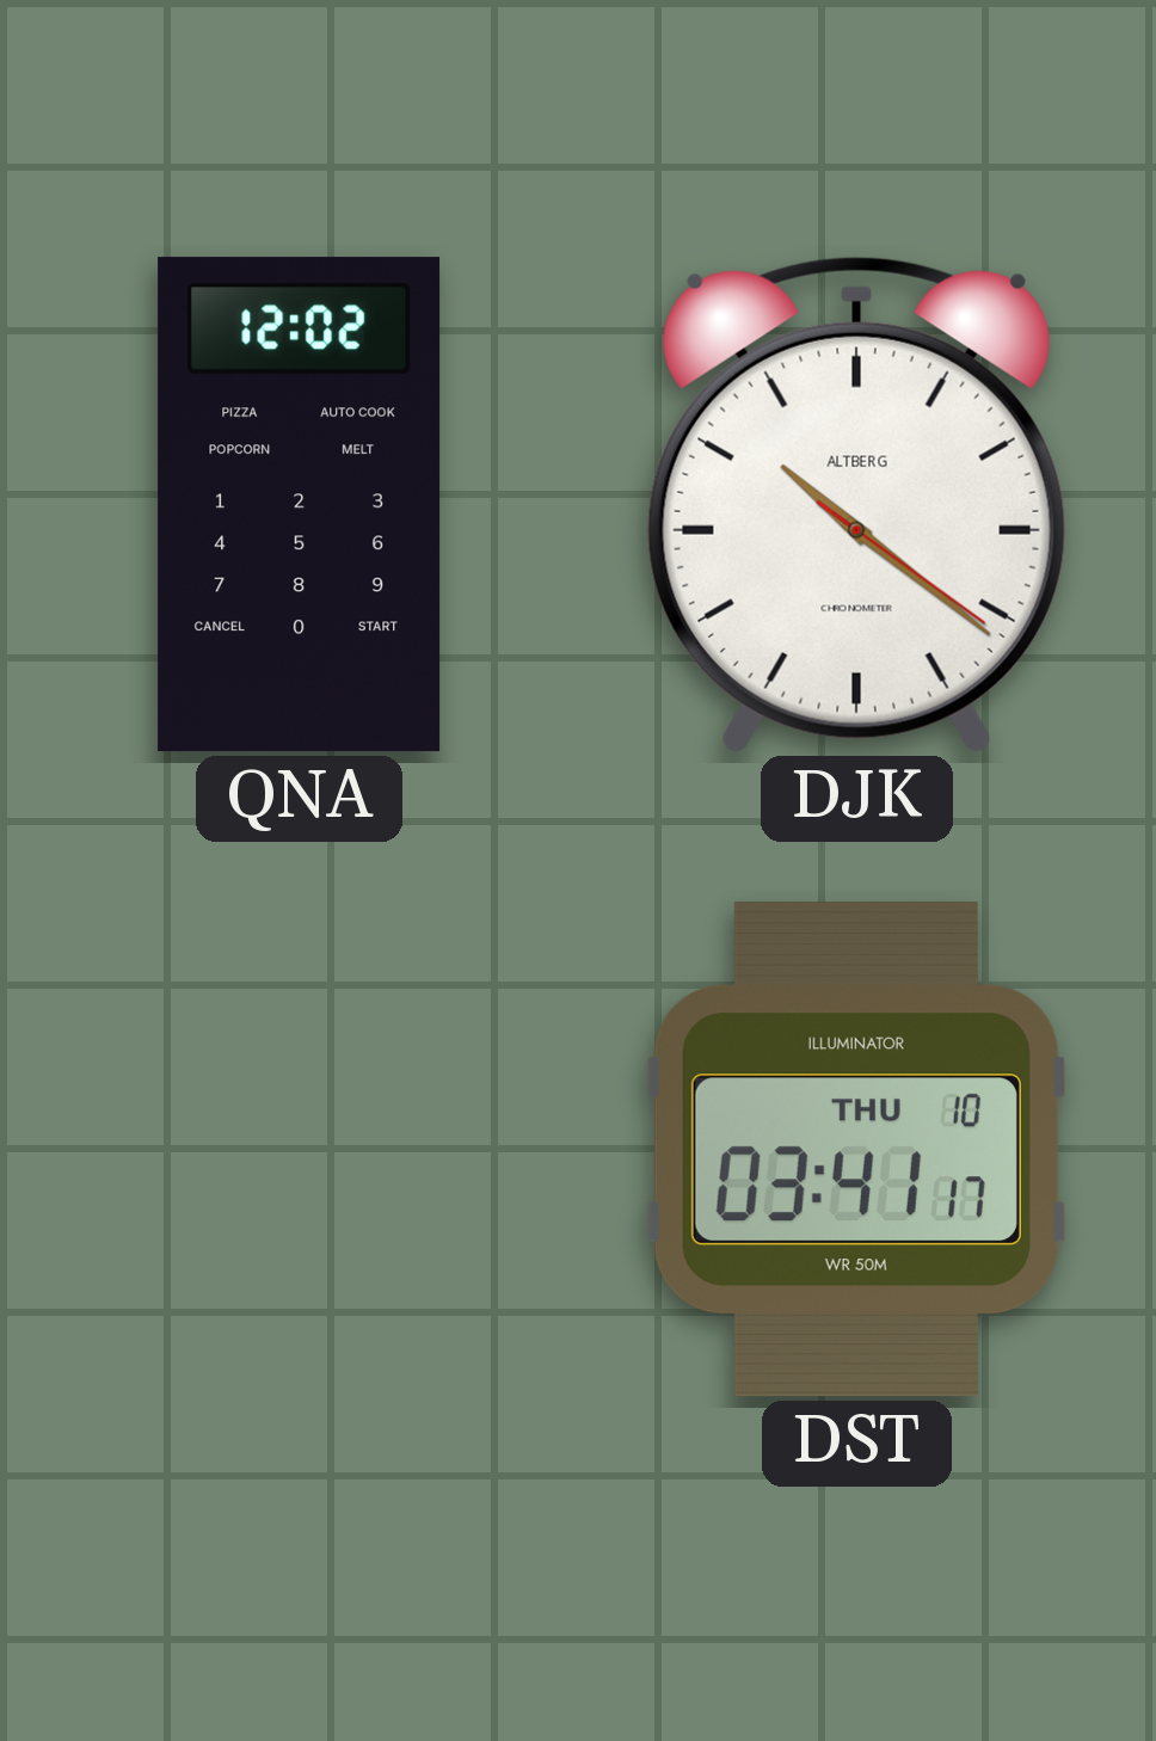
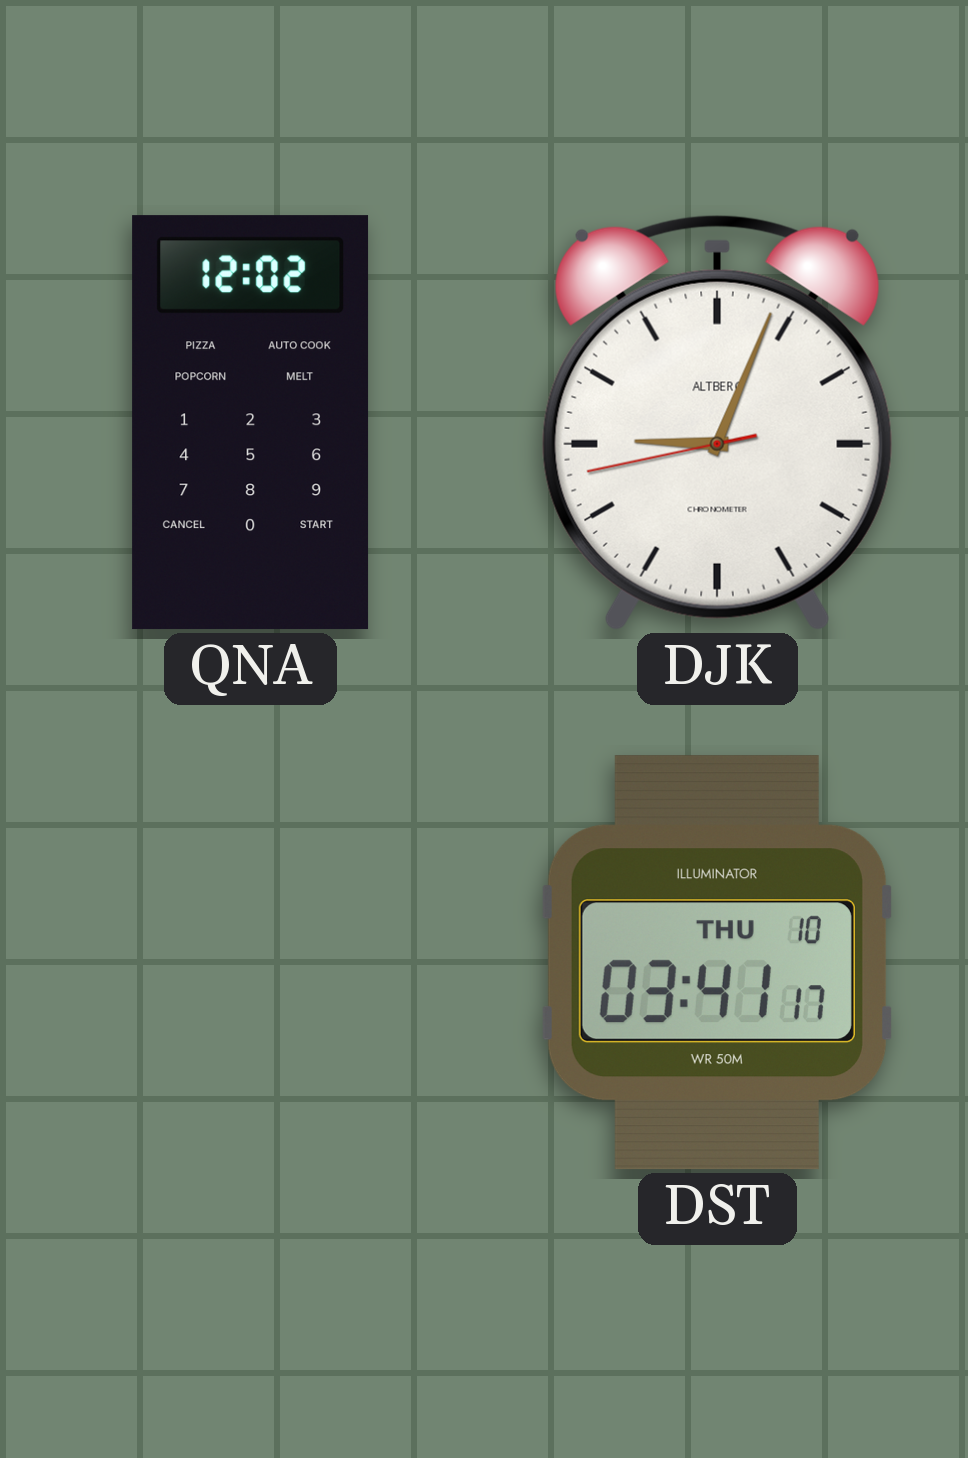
DJK: 10:21 -> 9:03 (717, 422)
